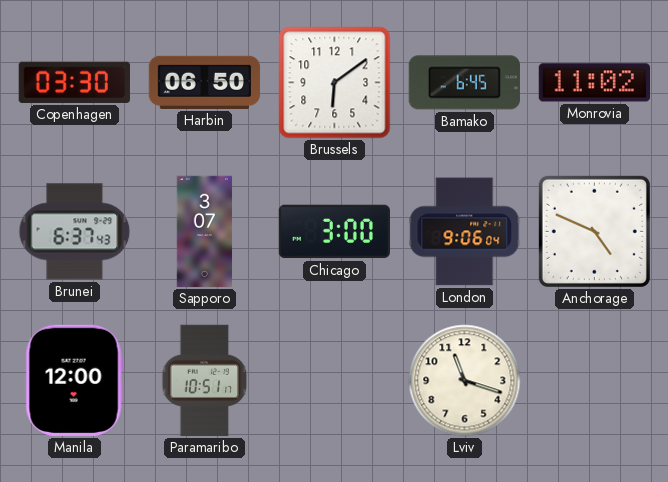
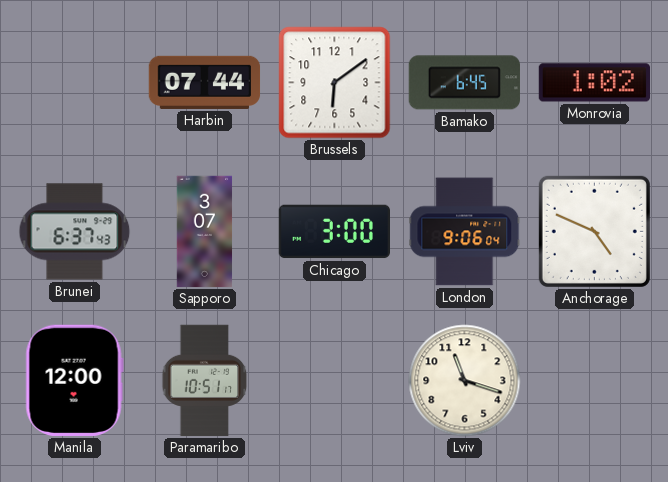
Copenhagen: 03:30 -> none (74, 82)
Harbin: 06:50 -> 07:44 (205, 82)
Monrovia: 11:02 -> 1:02 (594, 83)
